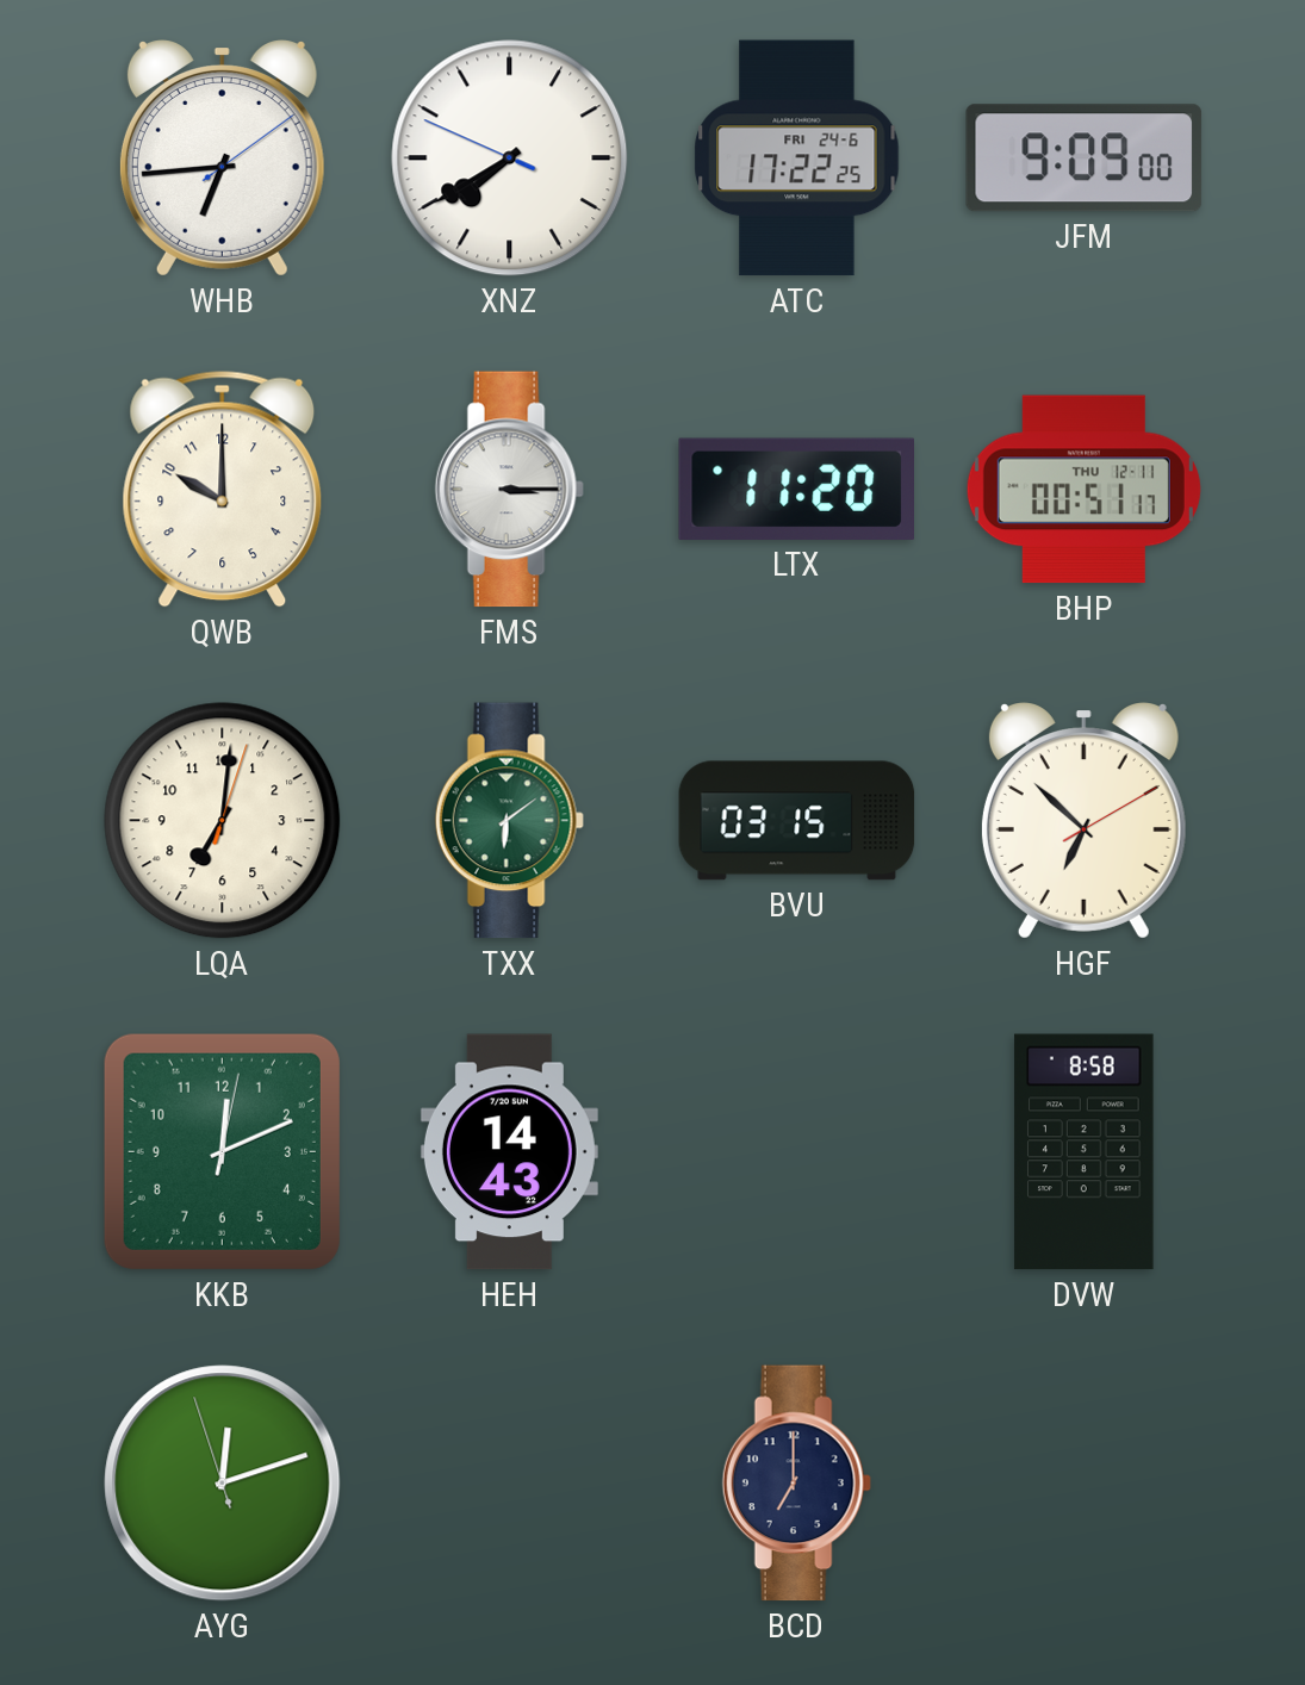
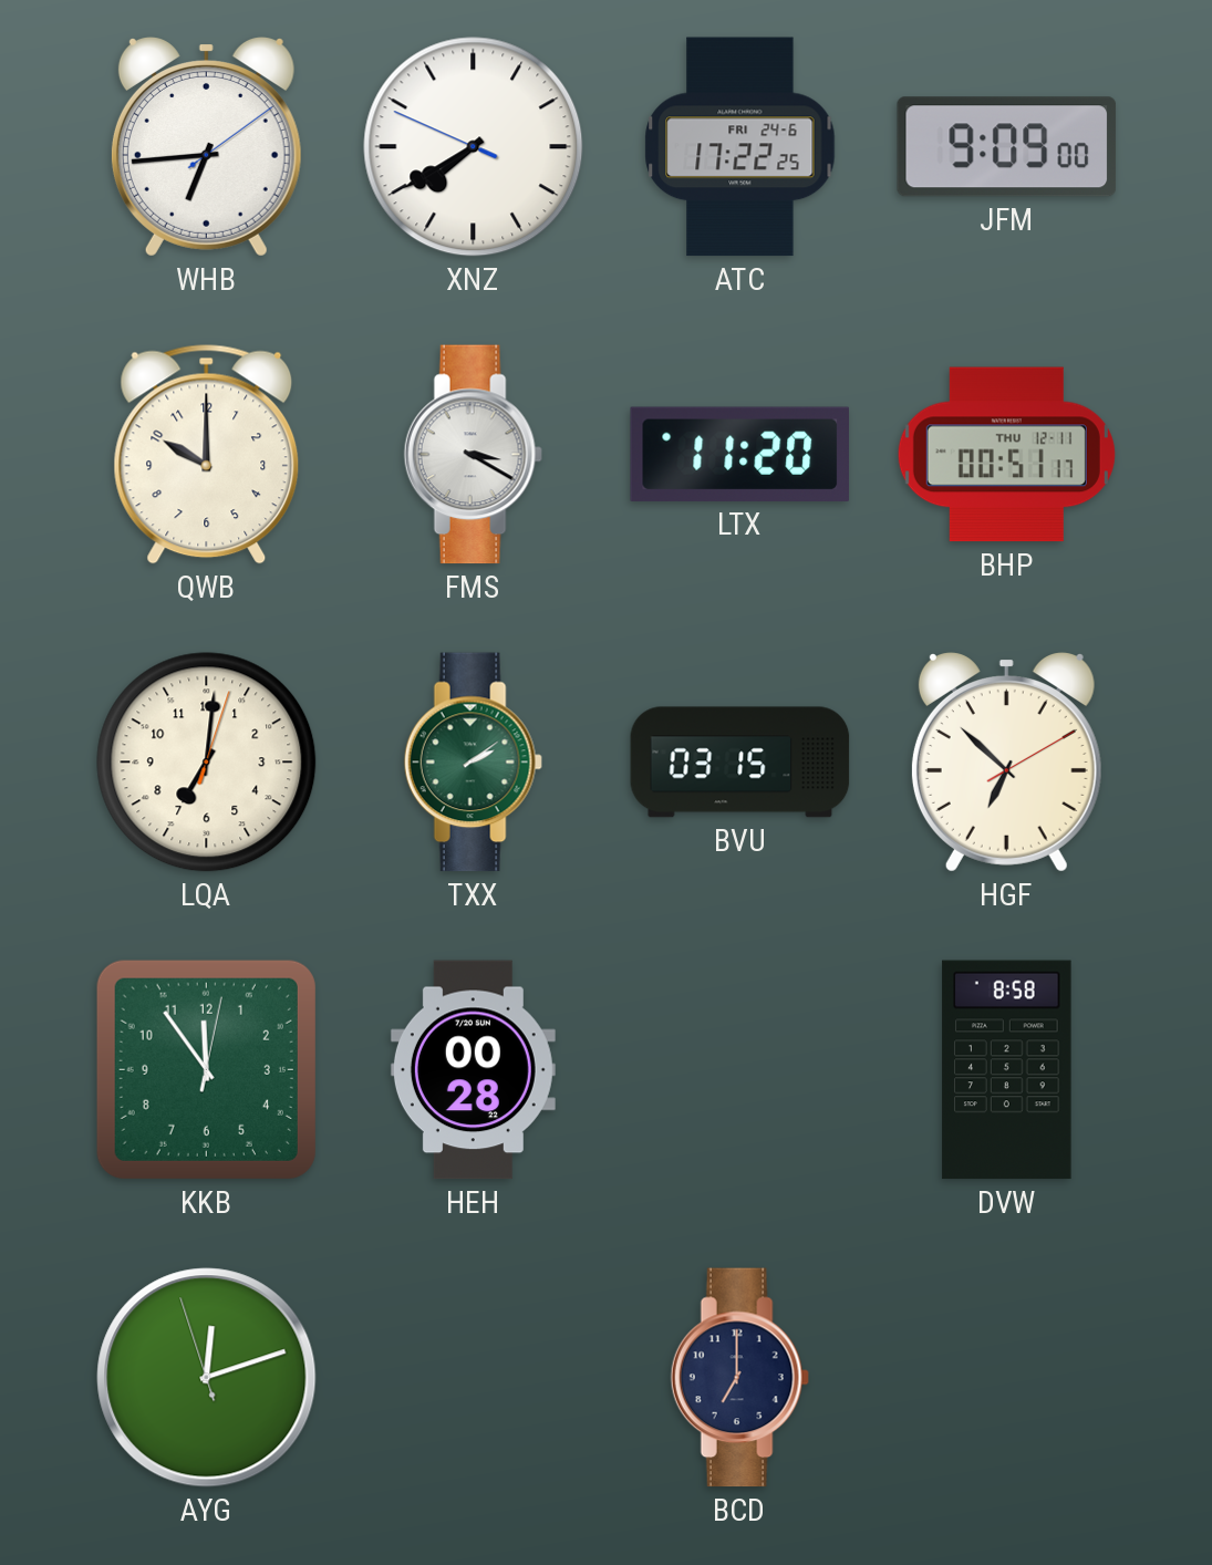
FMS: 3:15 -> 3:20 (473, 455)
TXX: 6:09 -> 2:09 (473, 763)
KKB: 12:11 -> 11:54 (206, 1069)
HEH: 14:43 -> 00:28 (473, 1070)
